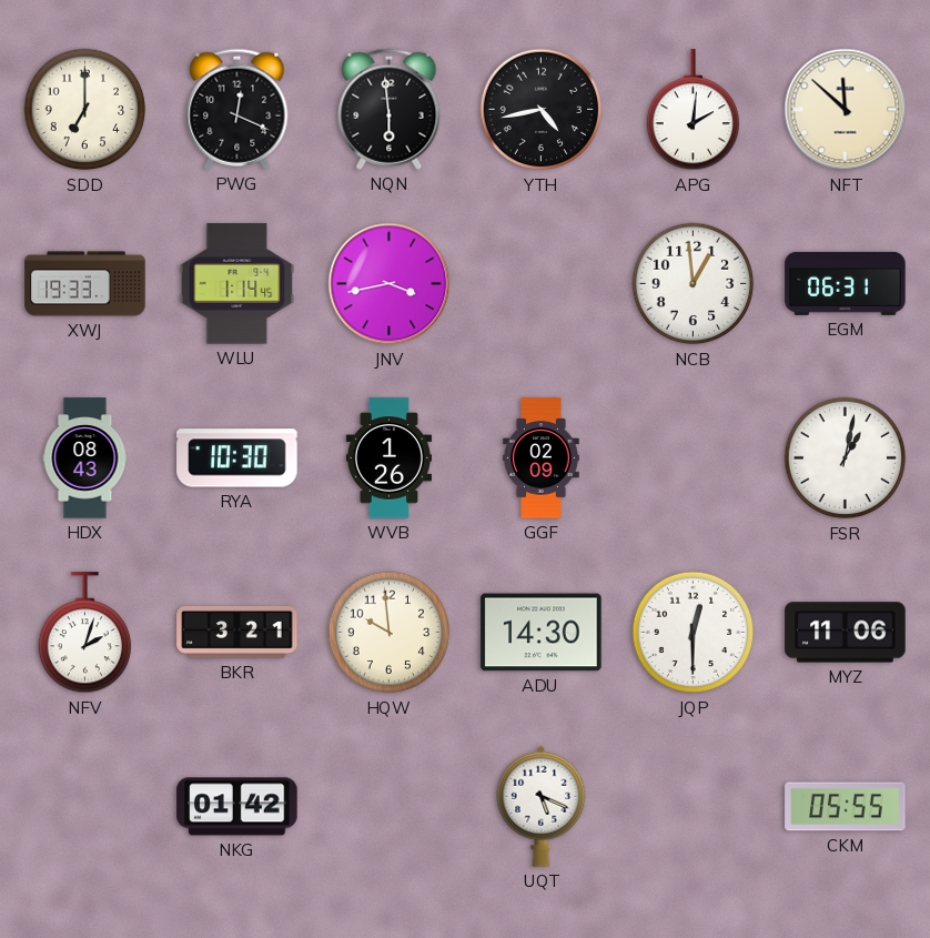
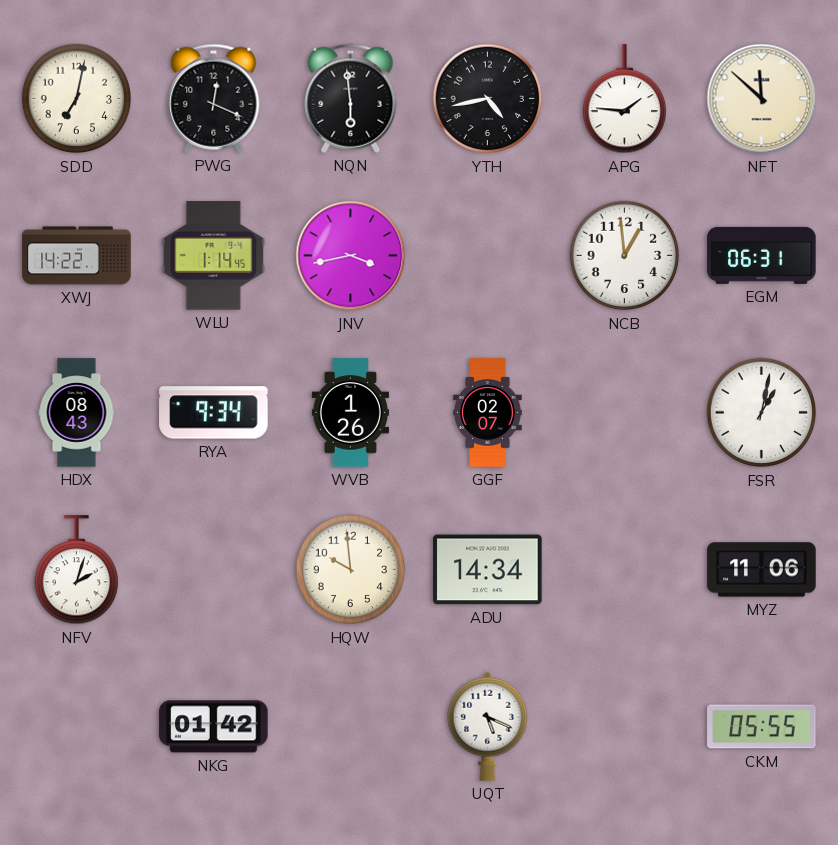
SDD: 7:00 -> 7:02 (77, 99)
APG: 2:01 -> 1:46 (625, 99)
XWJ: 19:33 -> 14:22 (77, 256)
RYA: 10:30 -> 9:34 (214, 413)
GGF: 02:09 -> 02:07 (488, 413)
BKR: 3:21 -> none (237, 633)
ADU: 14:30 -> 14:34 (488, 570)
JQP: 12:30 -> none (694, 633)
